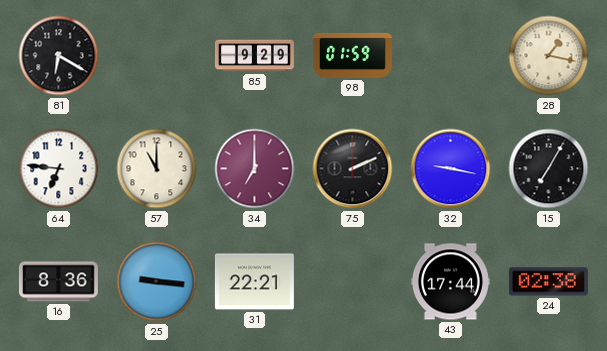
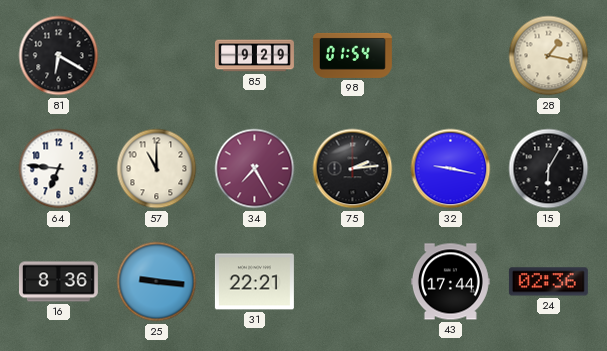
98: 01:59 -> 01:54 (352, 55)
34: 7:00 -> 7:25 (255, 169)
75: 2:11 -> 2:14 (353, 169)
15: 7:05 -> 6:05 (549, 169)
24: 02:38 -> 02:36 (548, 282)
